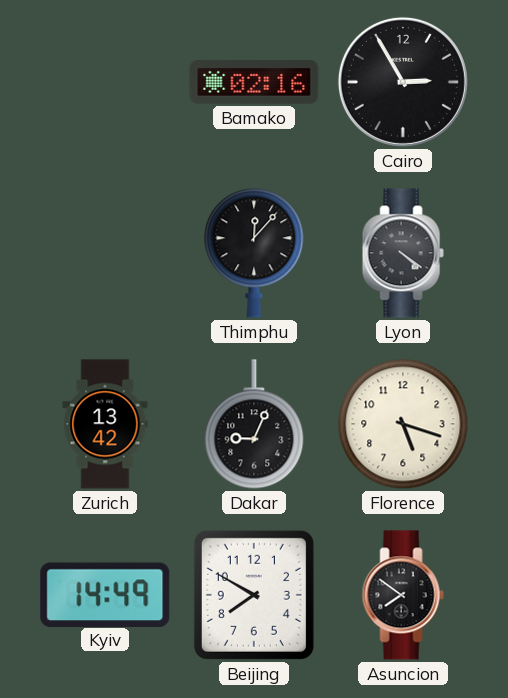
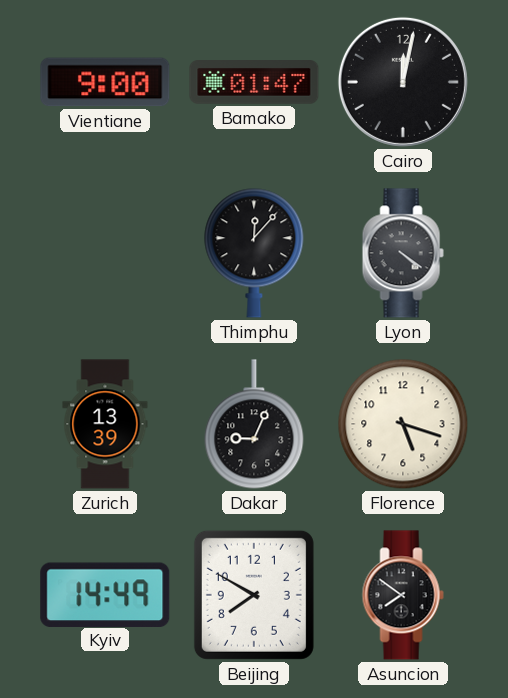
Vientiane: none -> 9:00 (105, 82)
Bamako: 02:16 -> 01:47 (254, 83)
Cairo: 2:55 -> 12:02 (403, 82)
Zurich: 13:42 -> 13:39 (105, 424)
